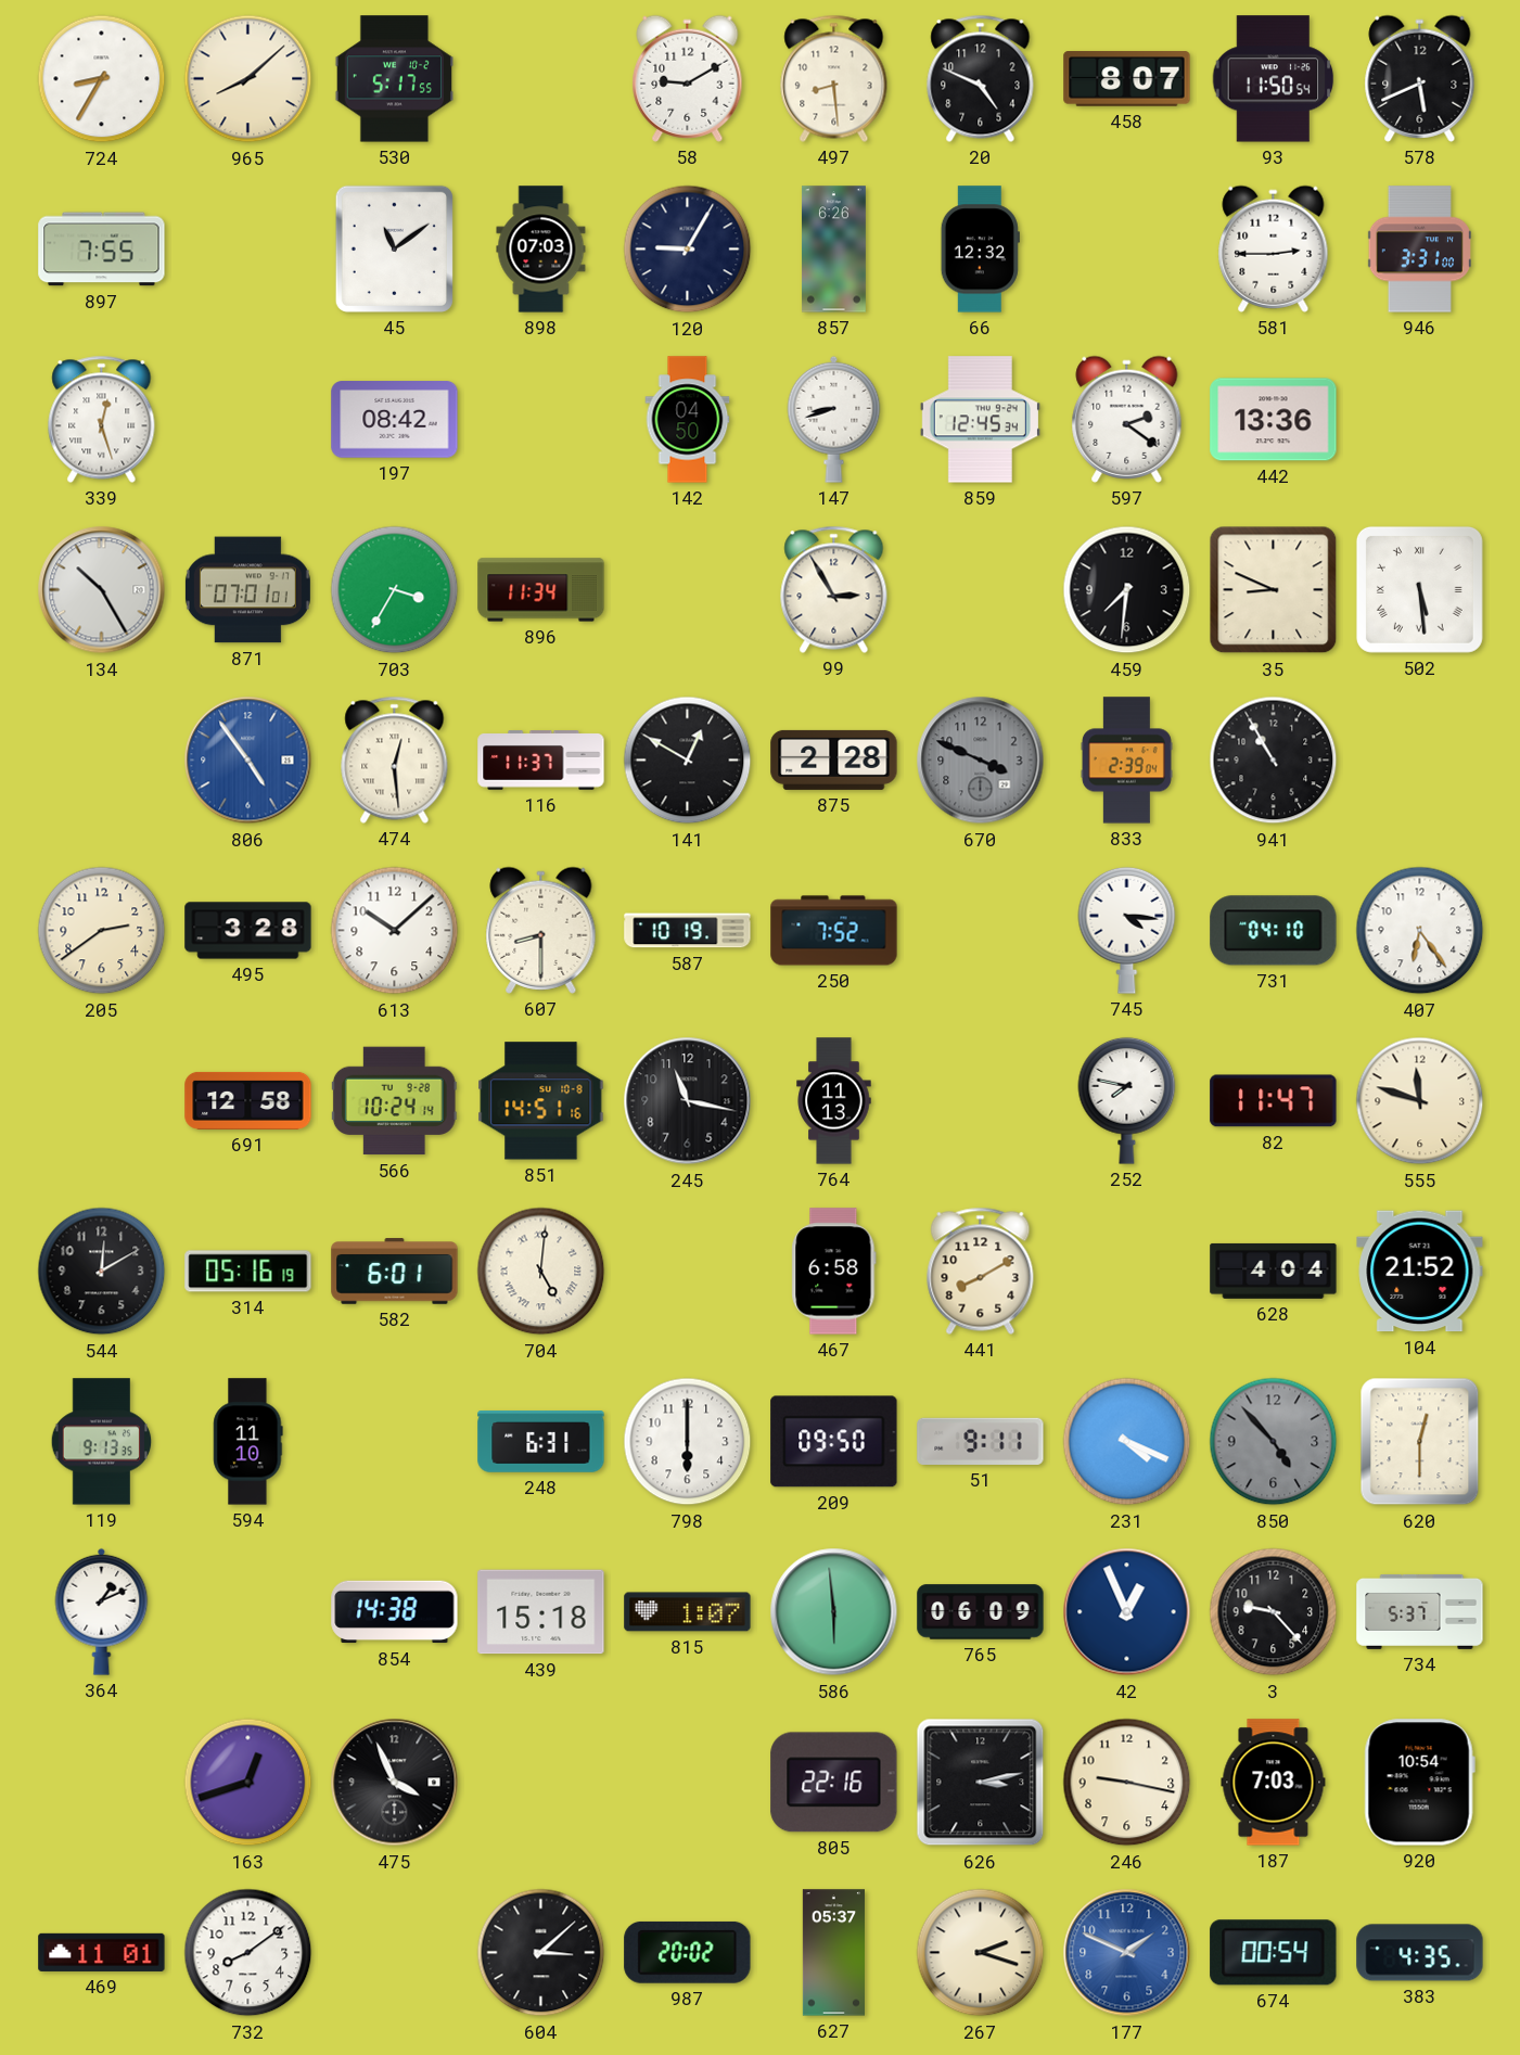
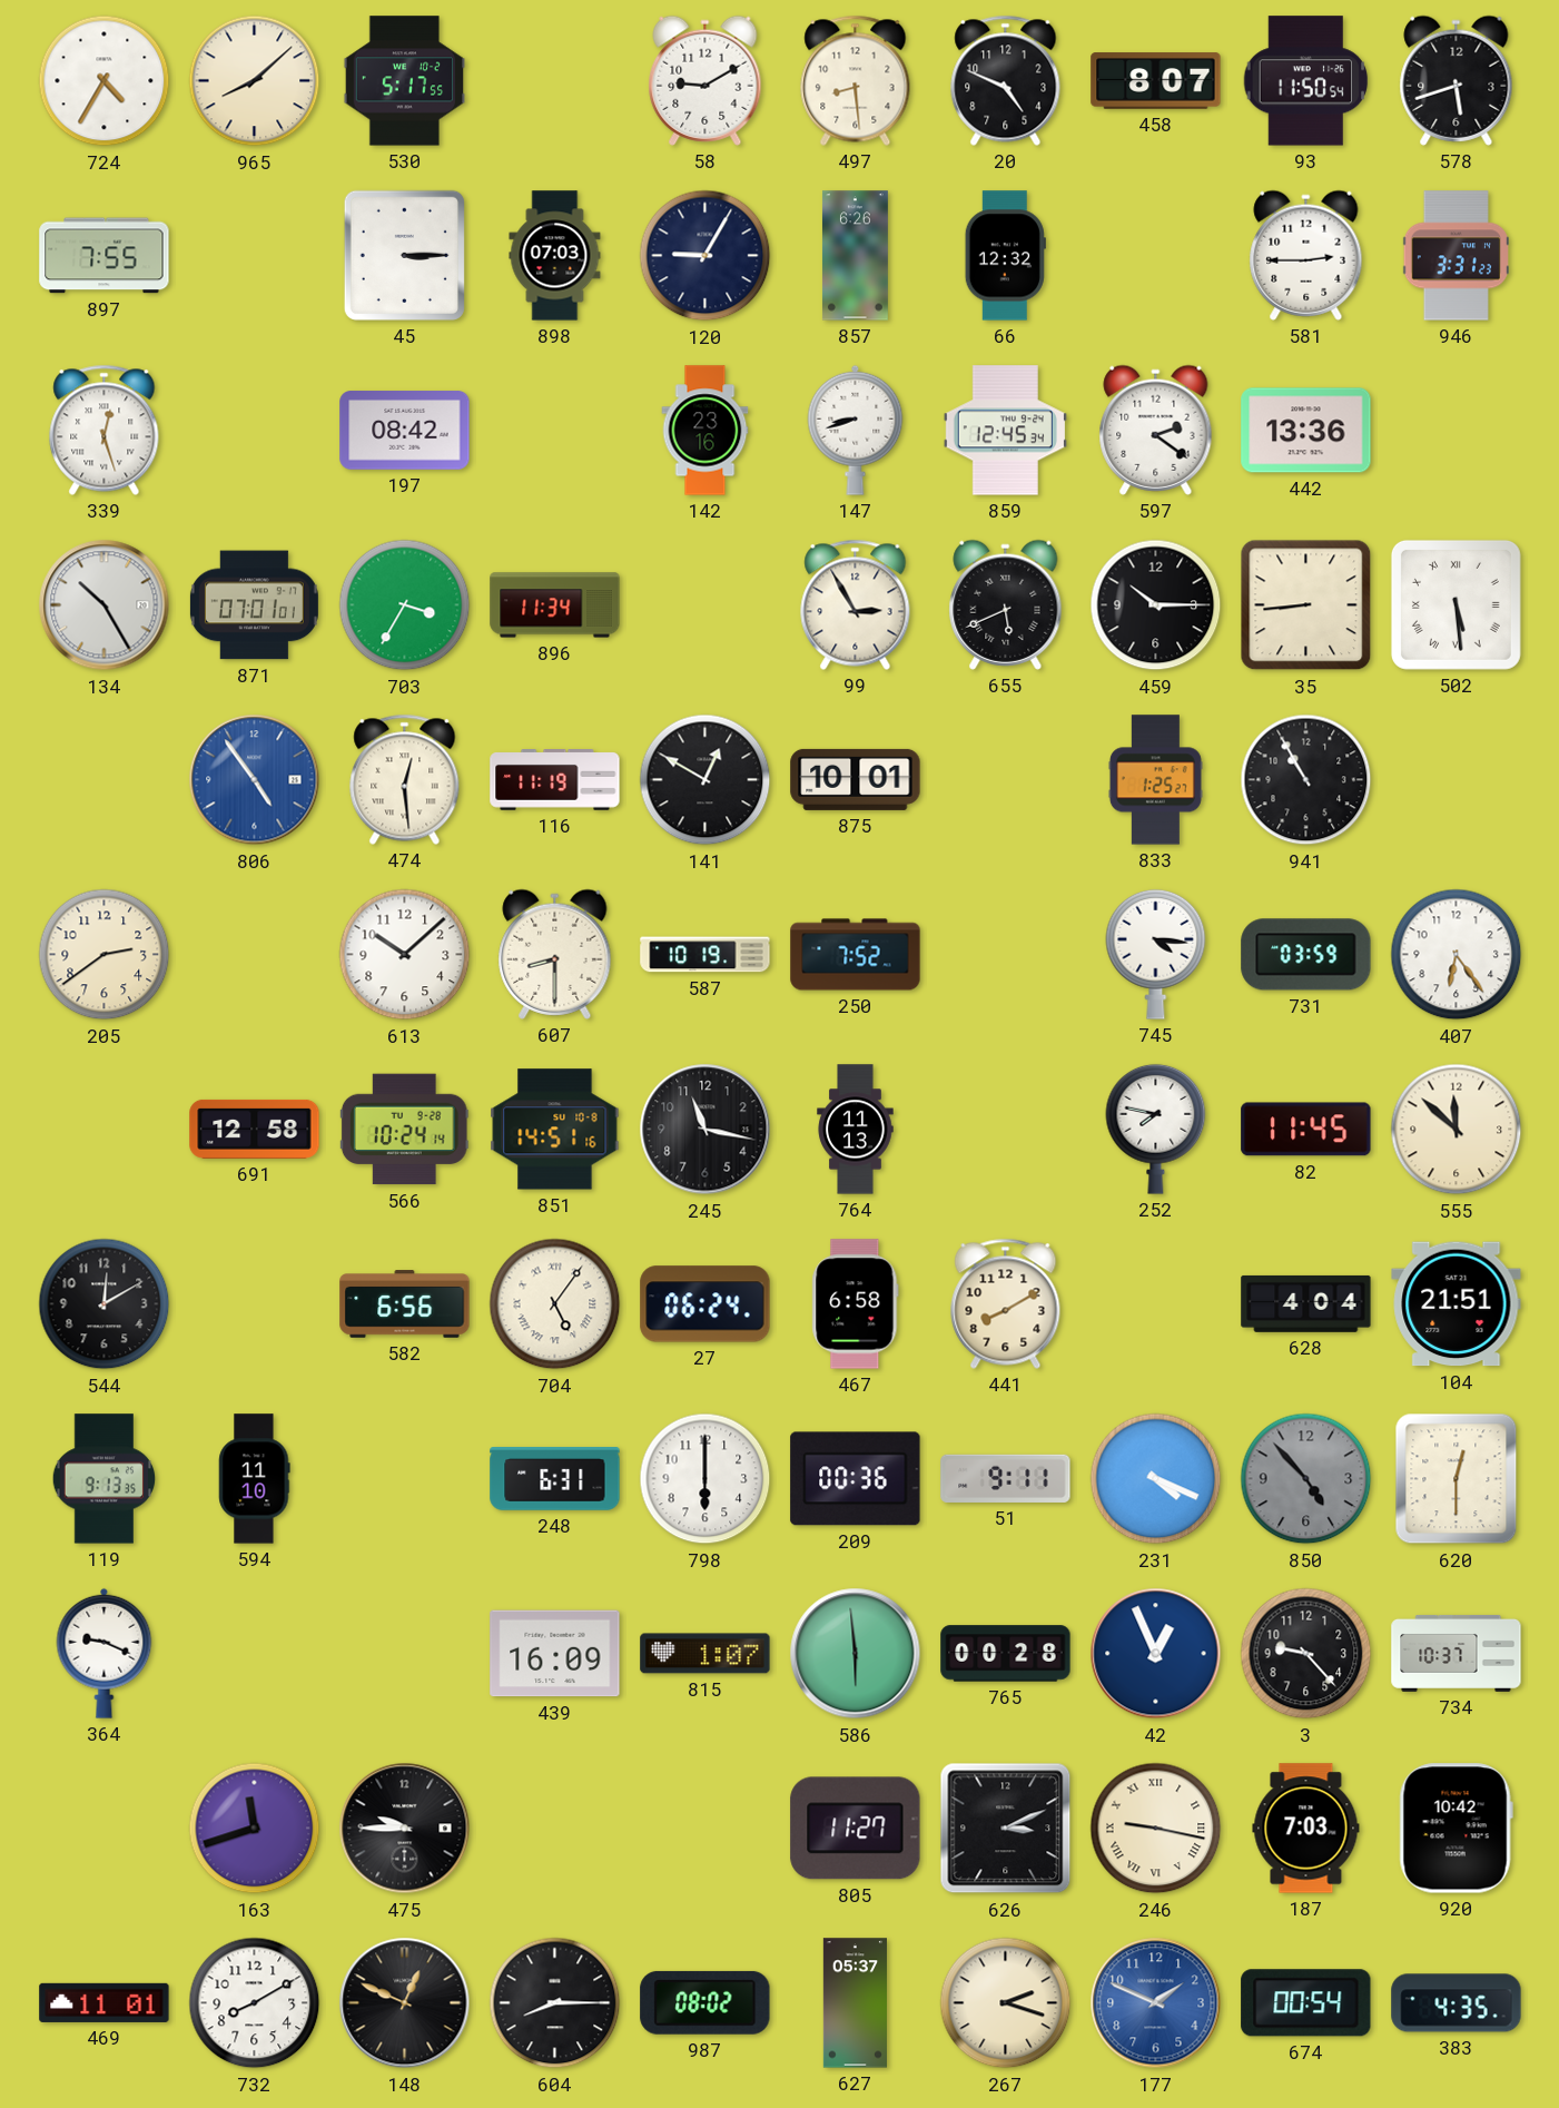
724: 8:35 -> 4:35 (105, 81)
578: 5:41 -> 5:42 (1457, 80)
45: 11:09 -> 3:15 (404, 255)
946: 3:31:00 -> 3:31:23 (1456, 256)
142: 04:50 -> 23:16 (706, 431)
655: none -> 5:41 (1006, 604)
459: 7:31 -> 10:15 (1156, 605)
35: 8:49 -> 8:44 (1306, 605)
116: 11:37 -> 11:19 (555, 780)
875: 2:28 -> 10:01 (856, 779)
670: 3:49 -> none (981, 761)
833: 2:39 -> 1:25 (1155, 780)
495: 3:28 -> none (248, 931)
731: 04:10 -> 03:59 (1306, 955)
82: 11:47 -> 11:45 (1306, 1130)
555: 11:48 -> 11:52 (1457, 1130)
314: 05:16 -> none (248, 1272)
582: 6:01 -> 6:56 (405, 1304)
704: 5:01 -> 5:06 (555, 1304)
27: none -> 06:24 (706, 1304)
104: 21:52 -> 21:51 (1457, 1304)
209: 09:50 -> 00:36 (856, 1479)
364: 1:11 -> 9:19 (105, 1653)
854: 14:38 -> none (395, 1612)
439: 15:18 -> 16:09 (555, 1654)
765: 06:09 -> 00:28 (1006, 1654)
734: 5:37 -> 10:37 (1457, 1653)
163: 12:42 -> 11:42 (255, 1829)
475: 3:56 -> 9:45 (405, 1829)
805: 22:16 -> 11:27 (856, 1829)
626: 3:13 -> 3:11 (1006, 1829)
246 numerals: Arabic -> Roman (1156, 1829)
920: 10:54 -> 10:42 (1456, 1829)
732: 8:09 -> 8:10 (255, 2003)
148: none -> 12:49 (405, 2003)
604: 3:08 -> 8:15 (555, 2003)
987: 20:02 -> 08:02 (706, 2002)
